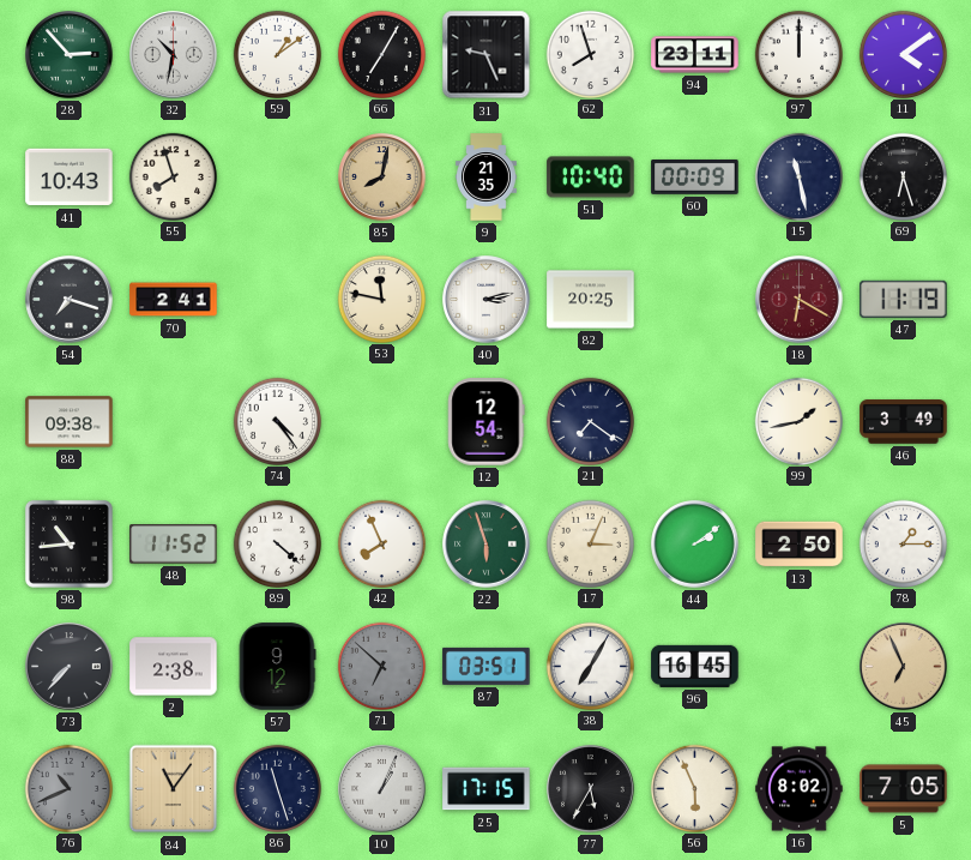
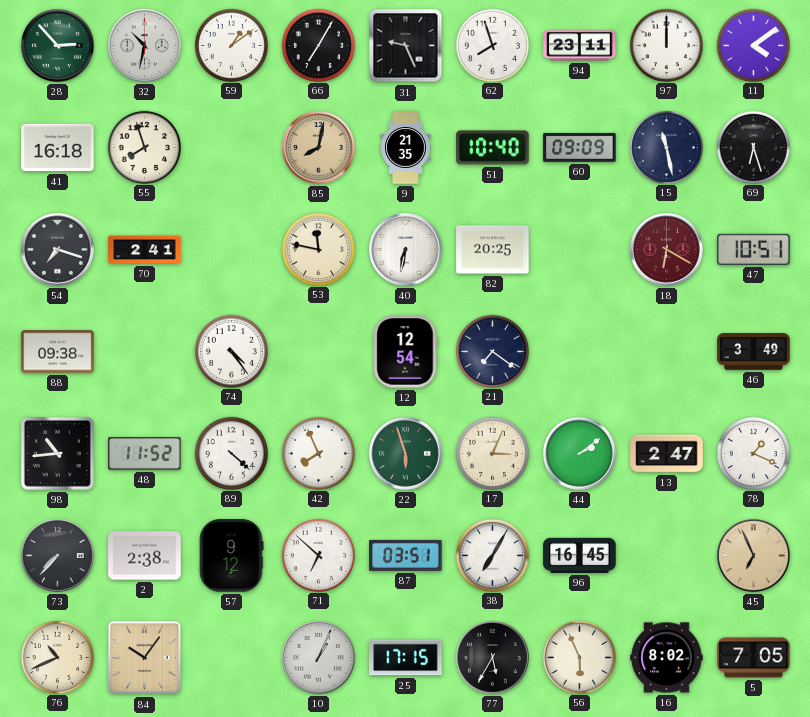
41: 10:43 -> 16:18 (58, 148)
60: 00:09 -> 09:09 (580, 147)
40: 3:13 -> 6:32 (406, 250)
47: 11:19 -> 10:51 (754, 249)
99: 1:43 -> none (798, 421)
13: 2:50 -> 2:47 (667, 454)
78: 1:15 -> 1:19 (753, 453)
71 dial: grey -> white (318, 555)
76 dial: grey -> cream (57, 657)
84: 11:06 -> 10:06 (145, 658)
86: 11:27 -> none (277, 788)
